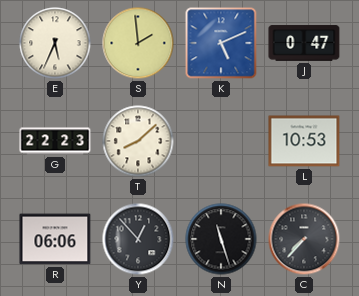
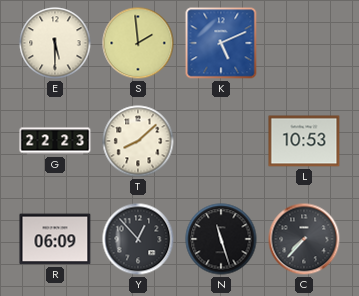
E: 5:34 -> 5:30 (55, 43)
J: 0:47 -> none (304, 43)
R: 06:06 -> 06:09 (55, 239)
